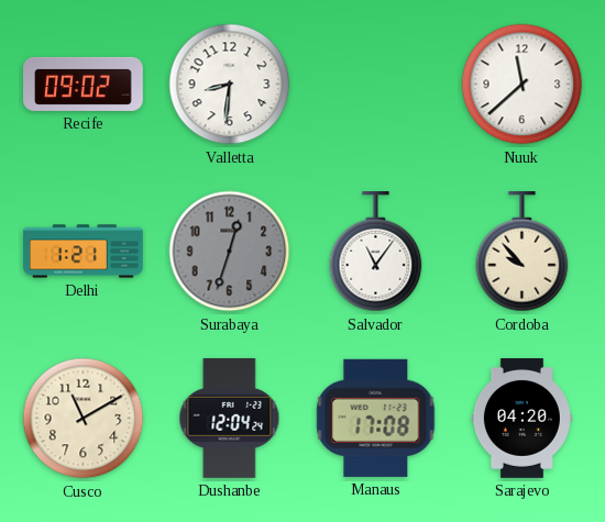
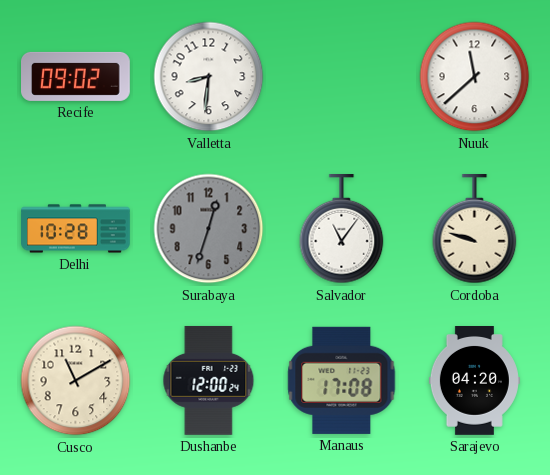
Delhi: 1:21 -> 10:28 (76, 229)
Cordoba: 9:53 -> 9:48 (475, 230)
Dushanbe: 12:04 -> 12:00 (209, 381)
